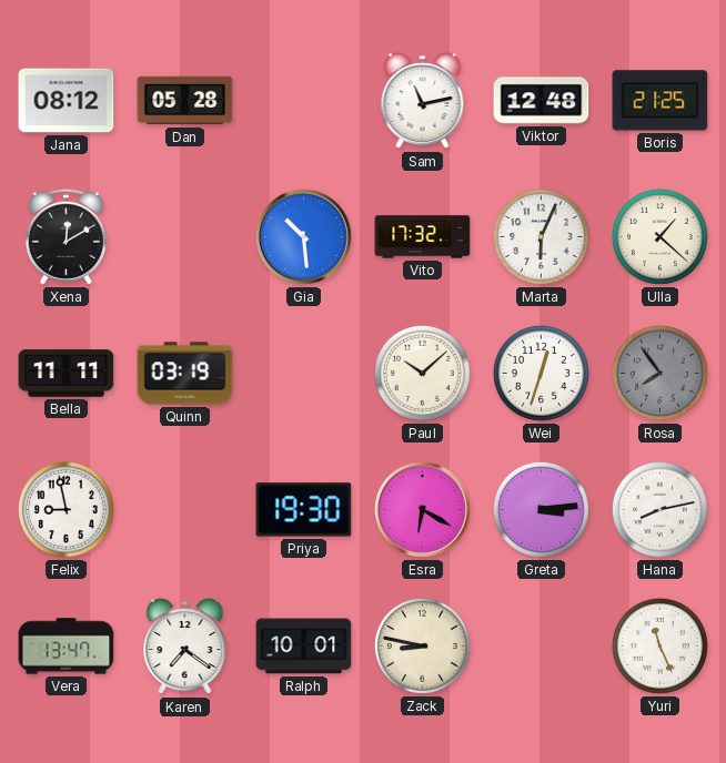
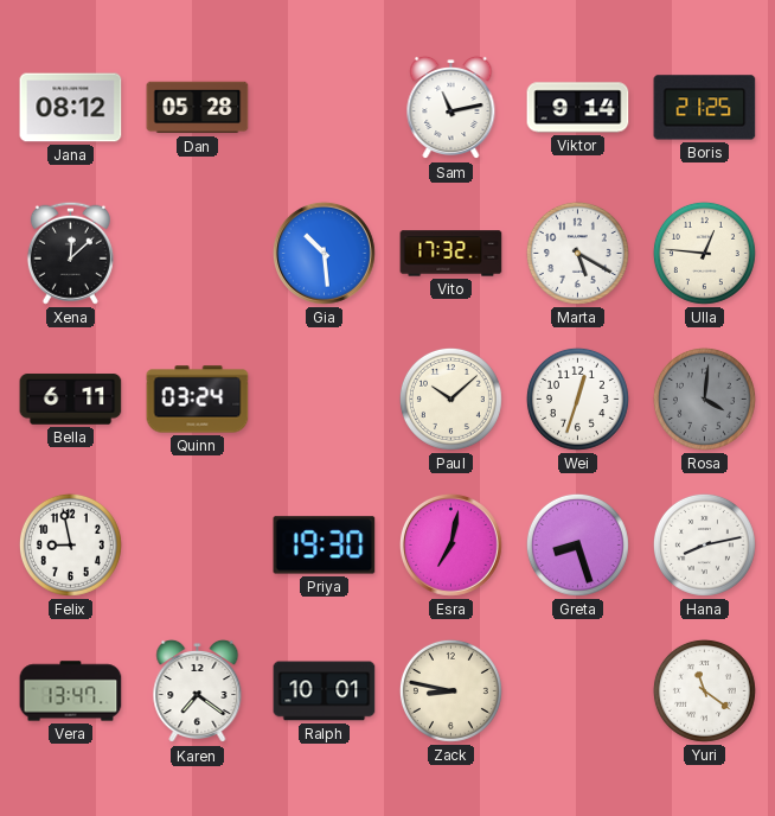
Viktor: 12:48 -> 9:14 (578, 108)
Xena: 12:10 -> 12:08 (70, 253)
Marta: 6:04 -> 5:20 (577, 253)
Ulla: 1:22 -> 12:46 (704, 253)
Bella: 11:11 -> 6:11 (71, 400)
Quinn: 03:19 -> 03:24 (198, 400)
Rosa: 7:54 -> 4:01 (704, 399)
Esra: 6:20 -> 7:02 (450, 544)
Greta: 3:14 -> 8:27 (577, 544)
Yuri: 11:26 -> 11:21 (704, 690)
